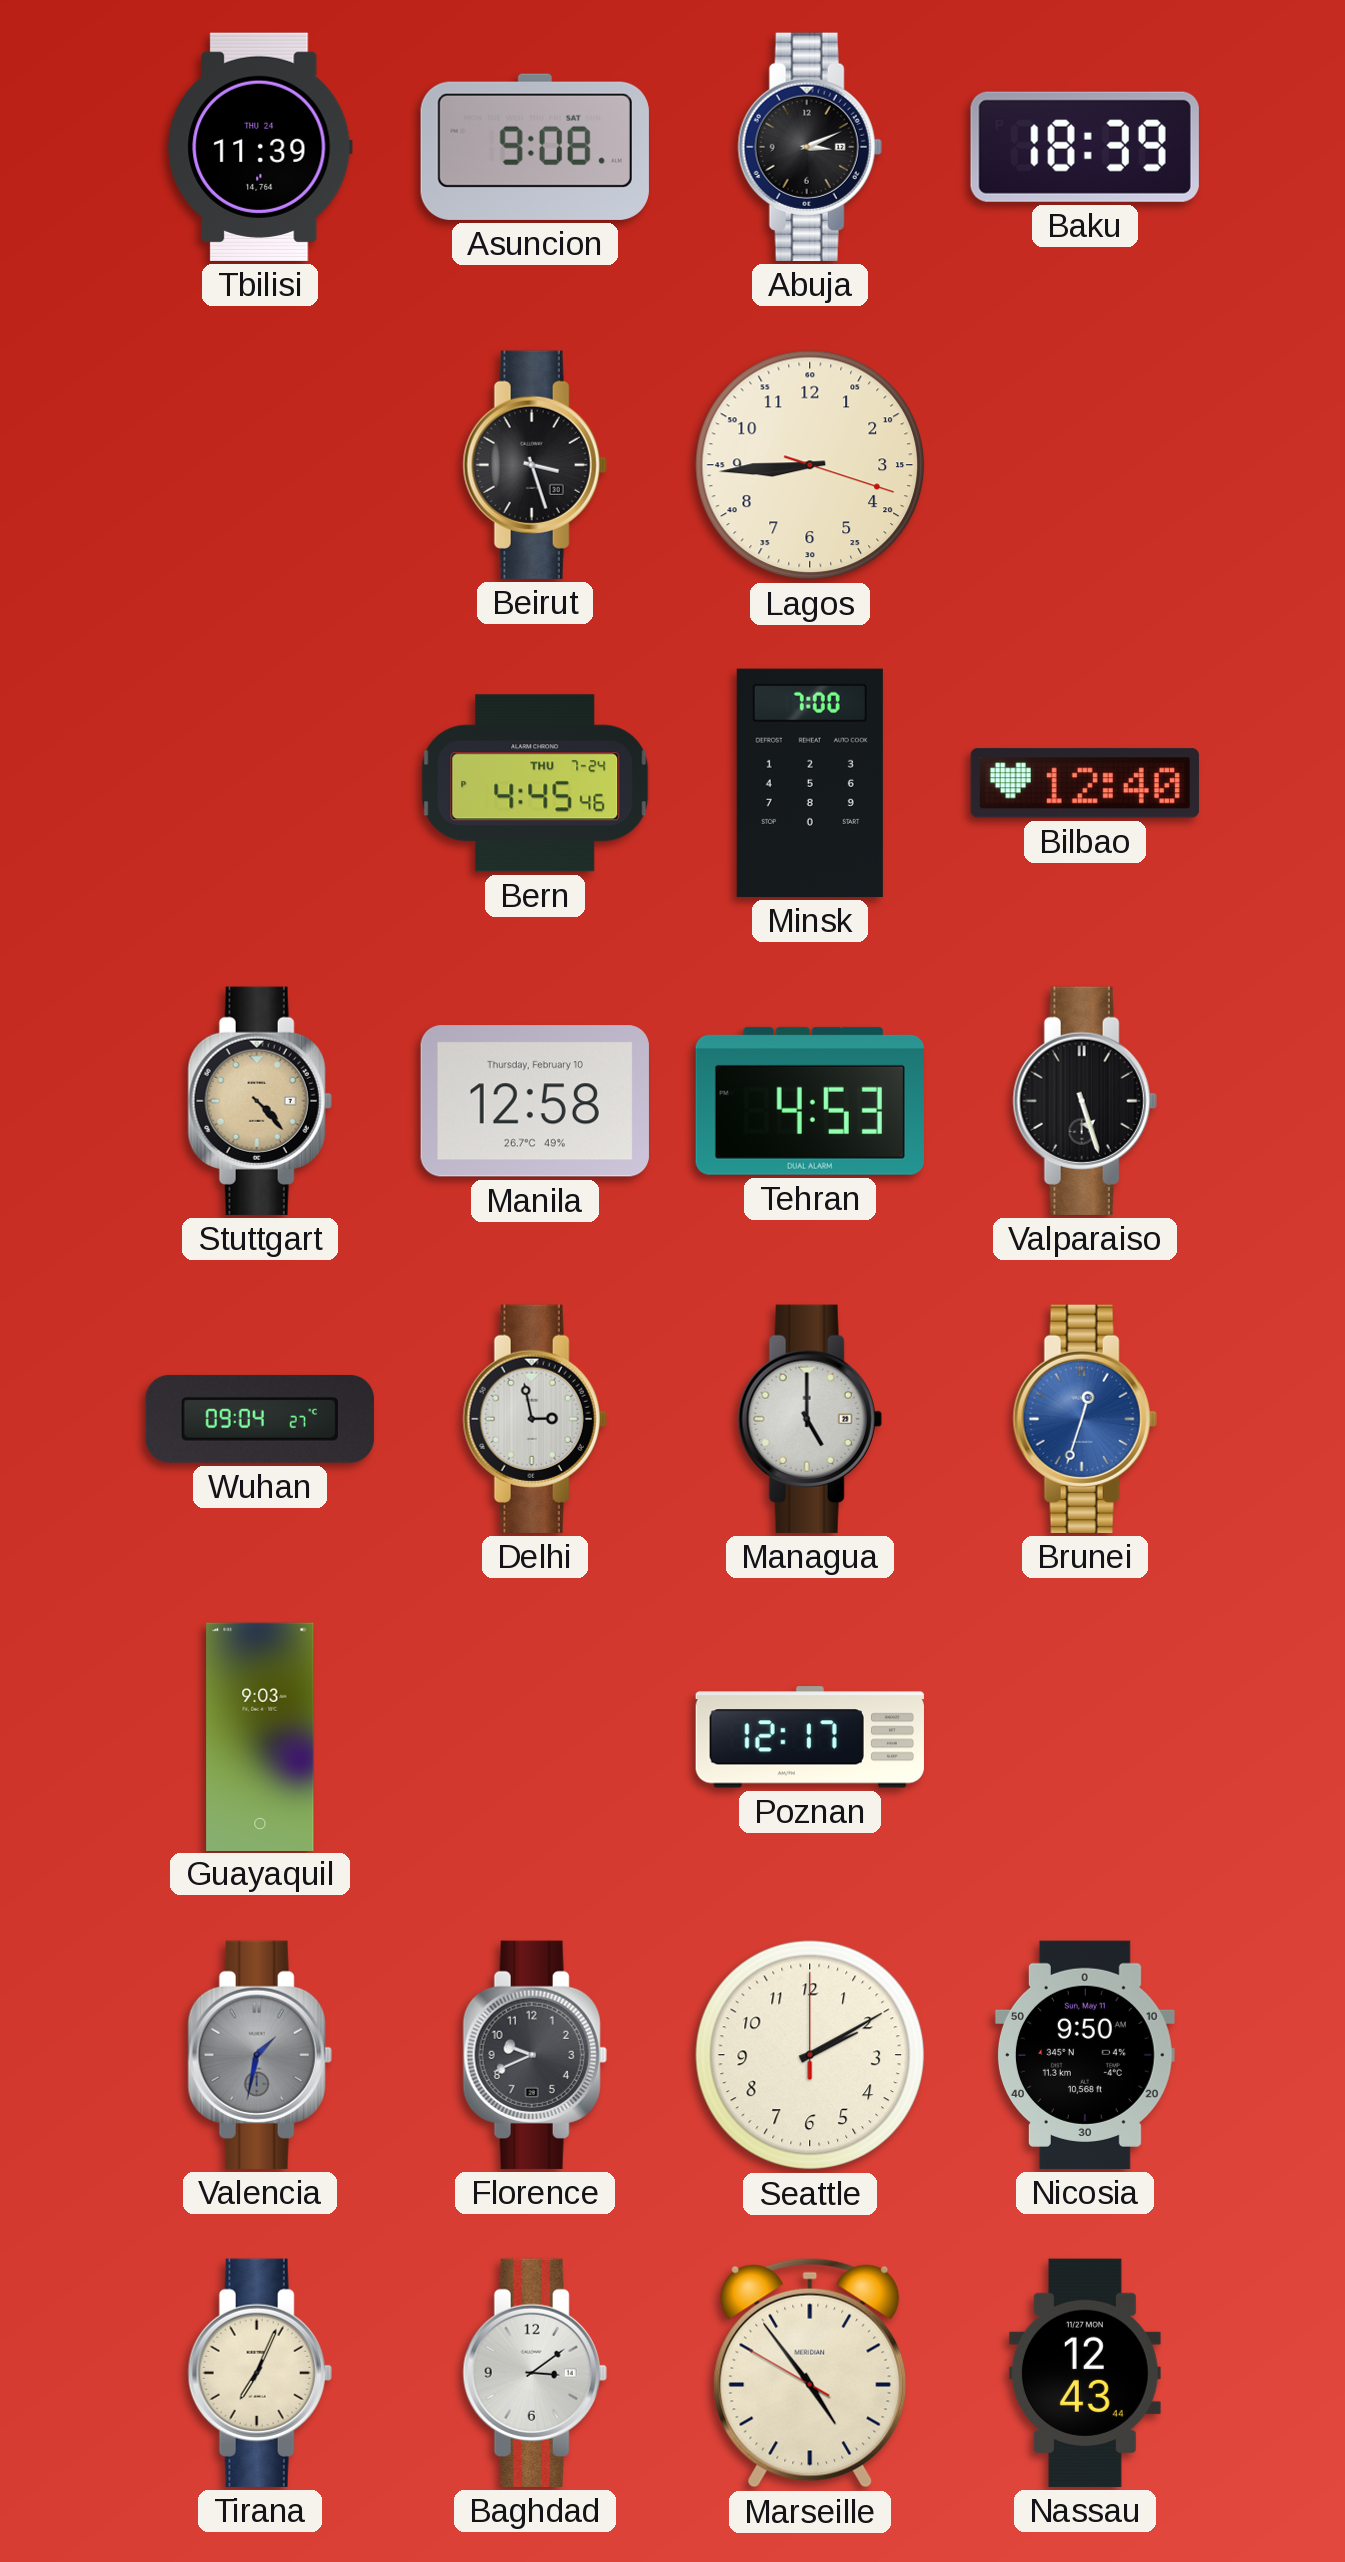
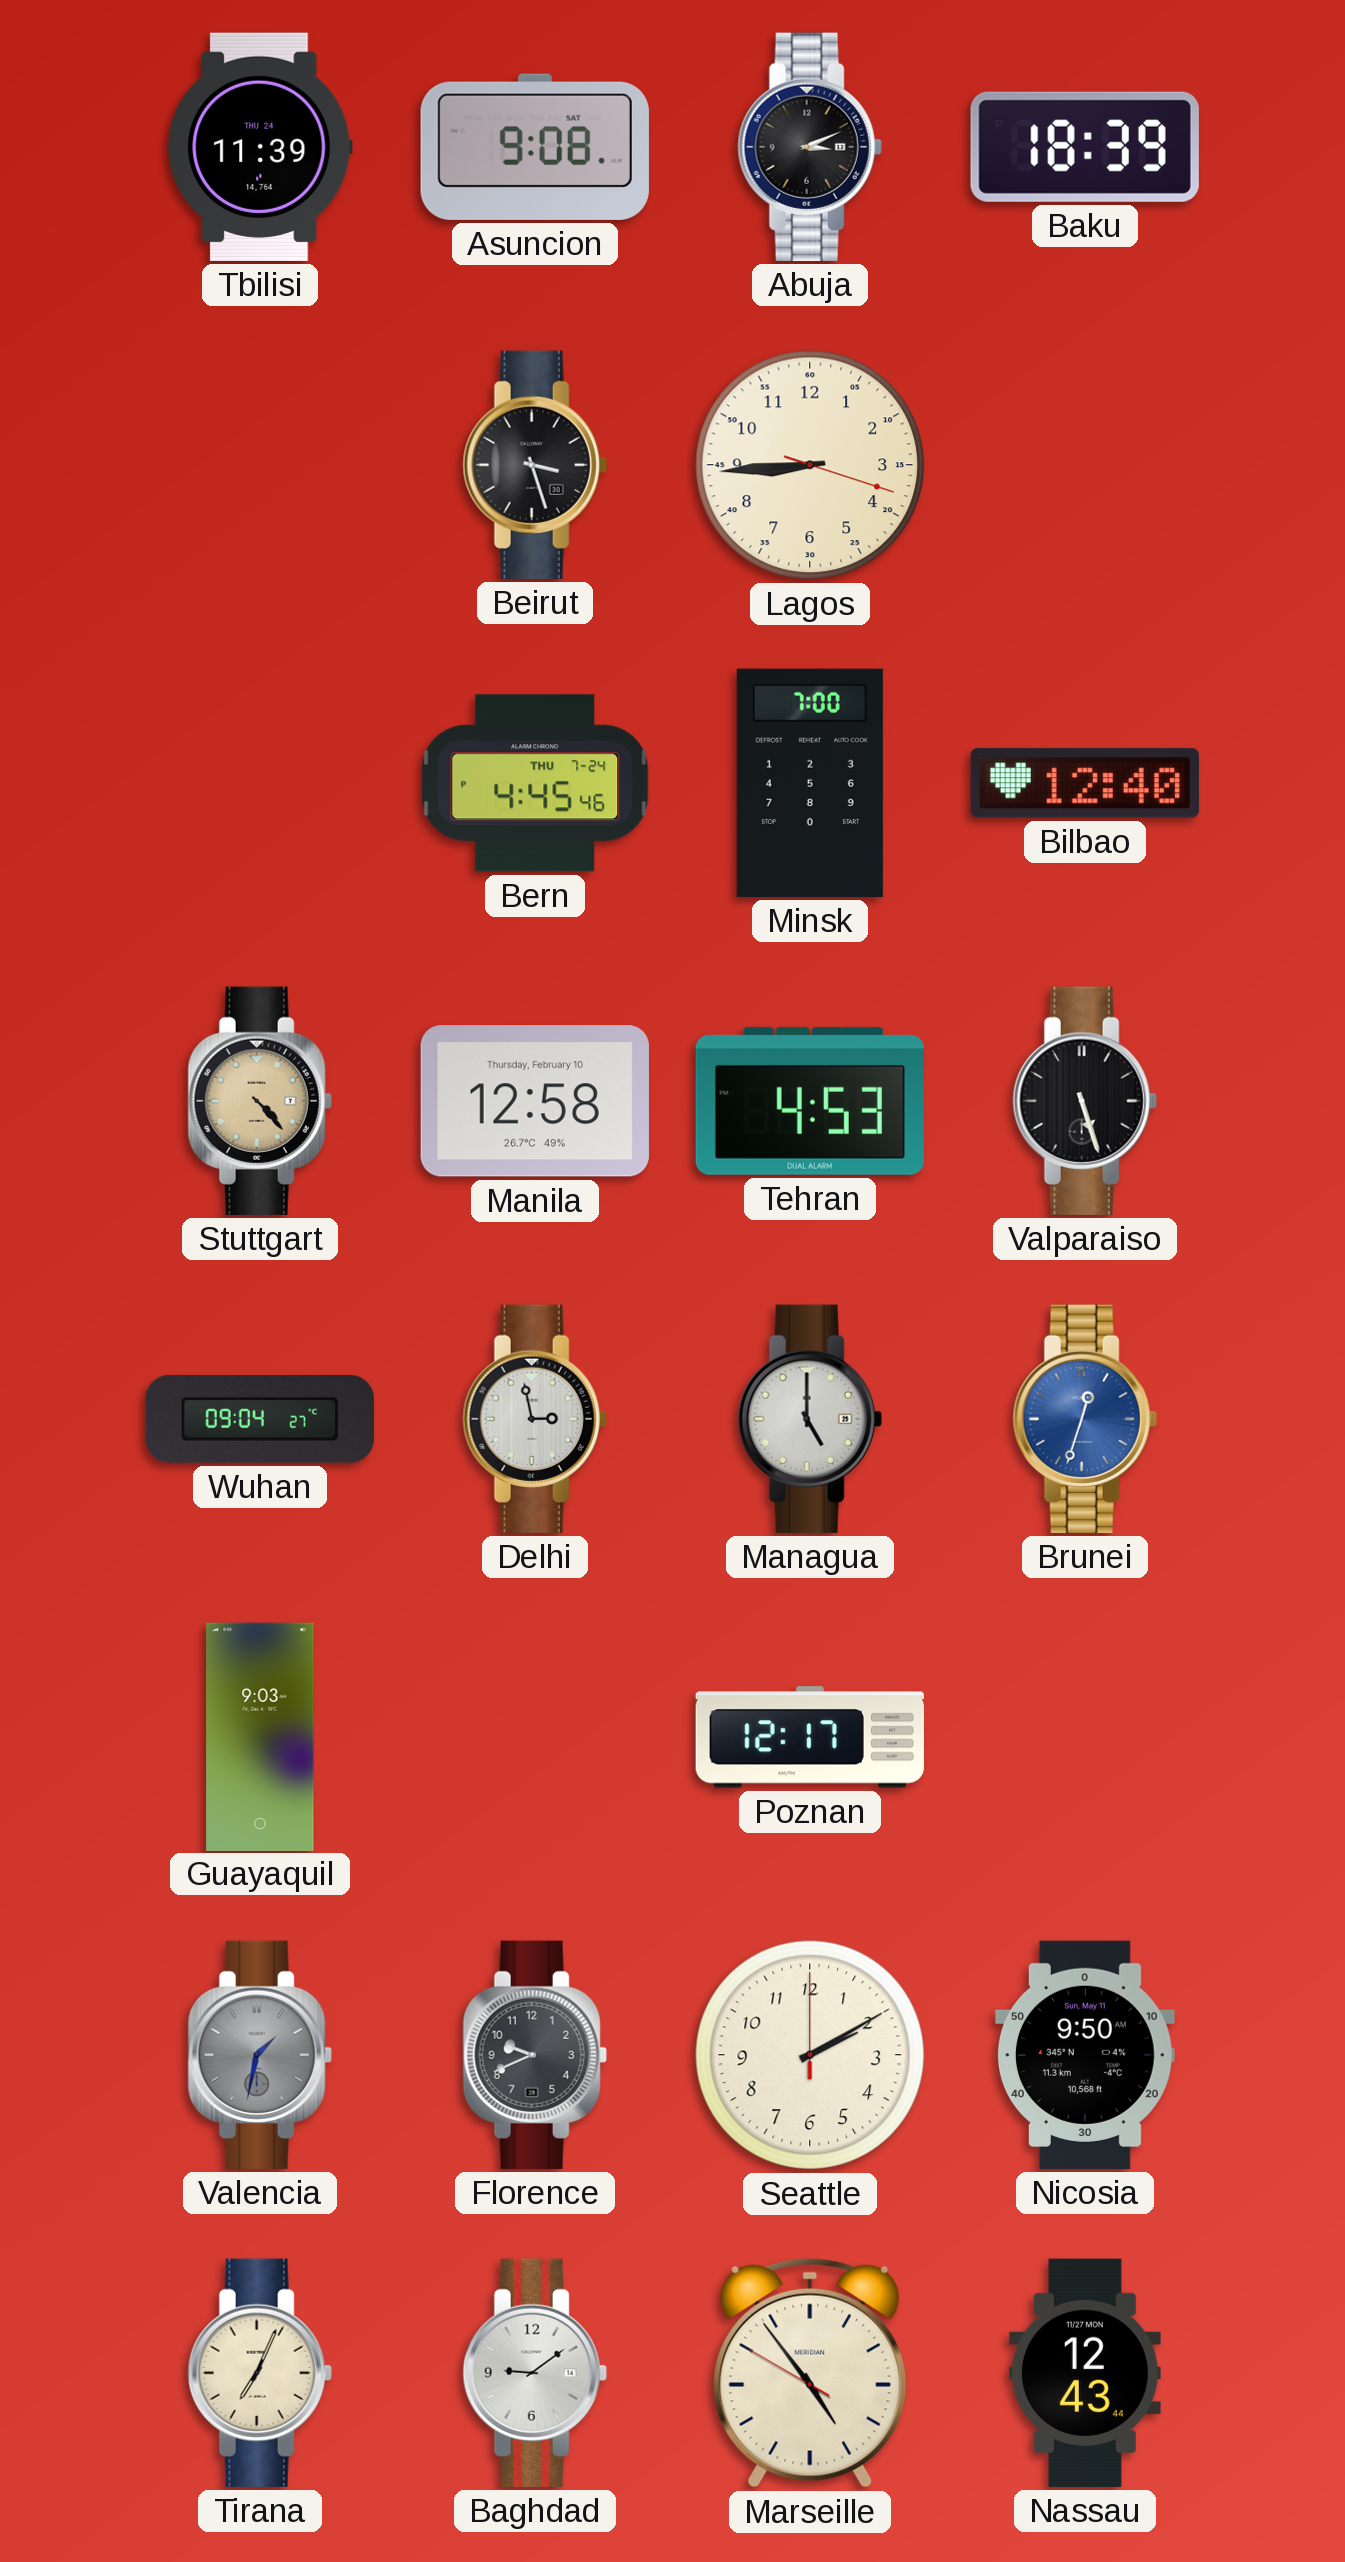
Baghdad: 3:09 -> 9:09 (535, 2373)
